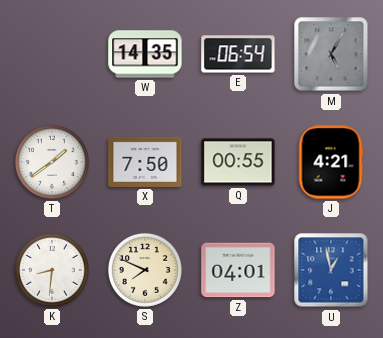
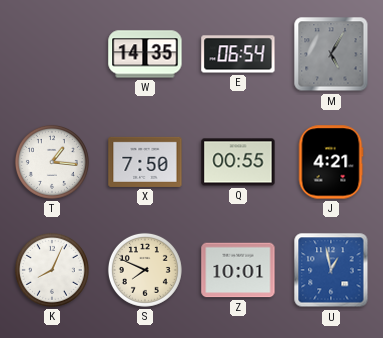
T: 1:39 -> 1:16 (52, 162)
K: 8:31 -> 8:04 (52, 270)
Z: 04:01 -> 10:01 (238, 270)
